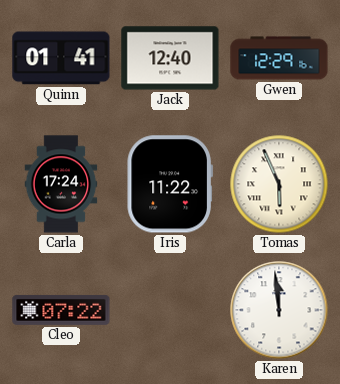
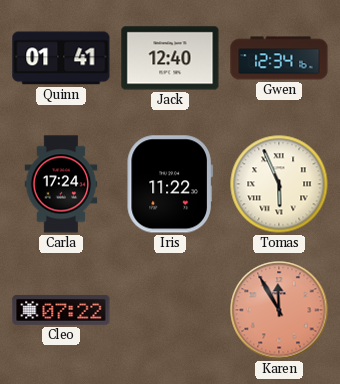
Gwen: 12:29 -> 12:34 (279, 58)
Karen: 11:59 -> 11:55 (279, 310)
Karen dial: white -> salmon (279, 310)
